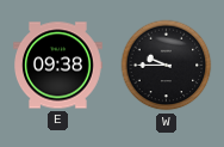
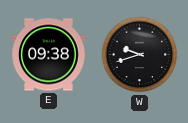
W: 9:45 -> 9:42 (140, 55)
